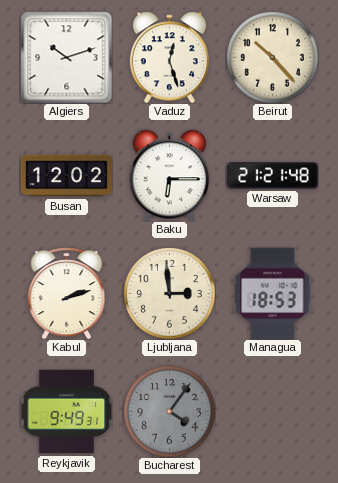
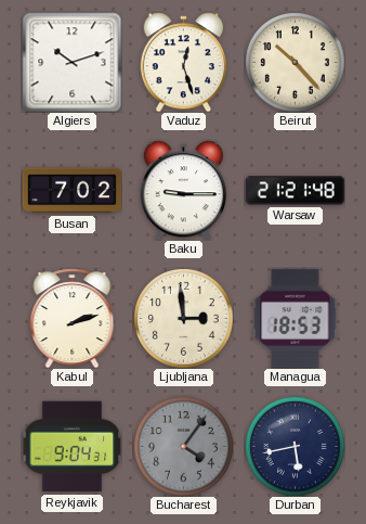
Busan: 12:02 -> 7:02 (71, 191)
Baku: 6:15 -> 9:15 (183, 190)
Reykjavik: 9:49 -> 9:04 (71, 447)
Durban: none -> 5:43 (296, 447)
